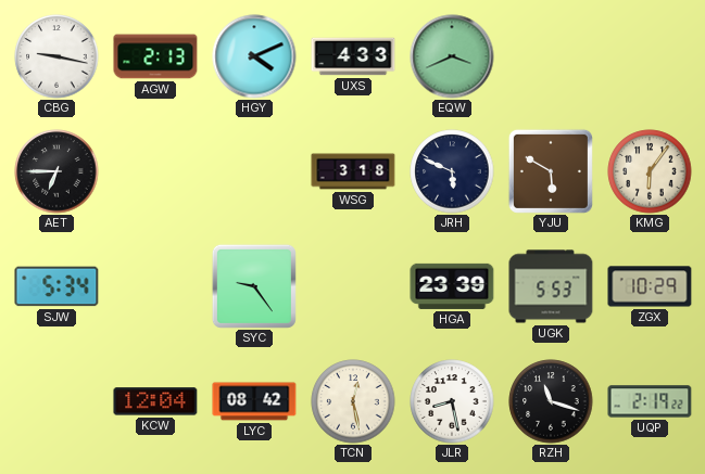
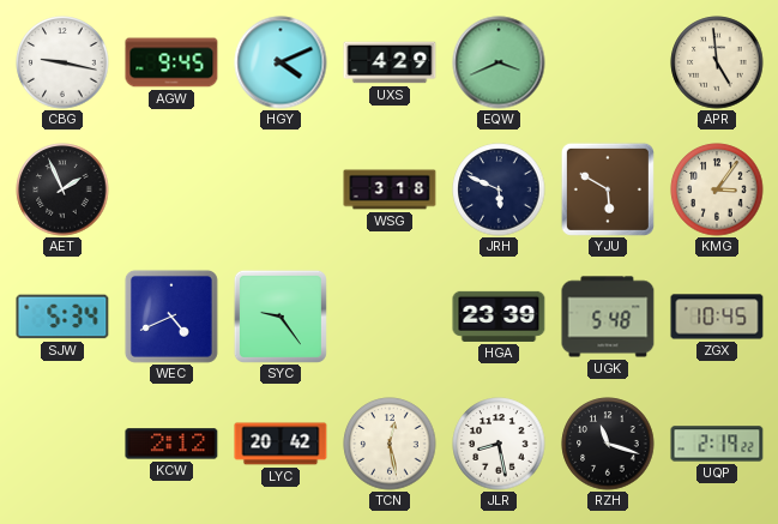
AGW: 2:13 -> 9:45 (171, 62)
UXS: 4:33 -> 4:29 (390, 62)
APR: none -> 4:59 (717, 62)
AET: 6:45 -> 1:56 (62, 189)
KMG: 6:06 -> 3:06 (717, 189)
WEC: none -> 4:41 (171, 317)
UGK: 5:53 -> 5:48 (608, 317)
ZGX: 10:29 -> 10:45 (717, 317)
KCW: 12:04 -> 2:12 (171, 444)
LYC: 08:42 -> 20:42 (281, 444)
